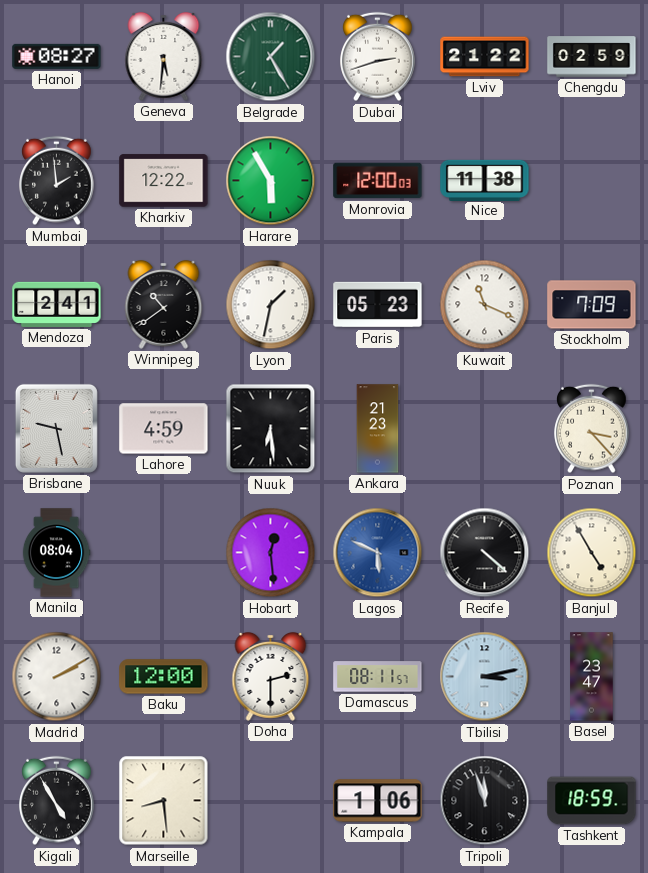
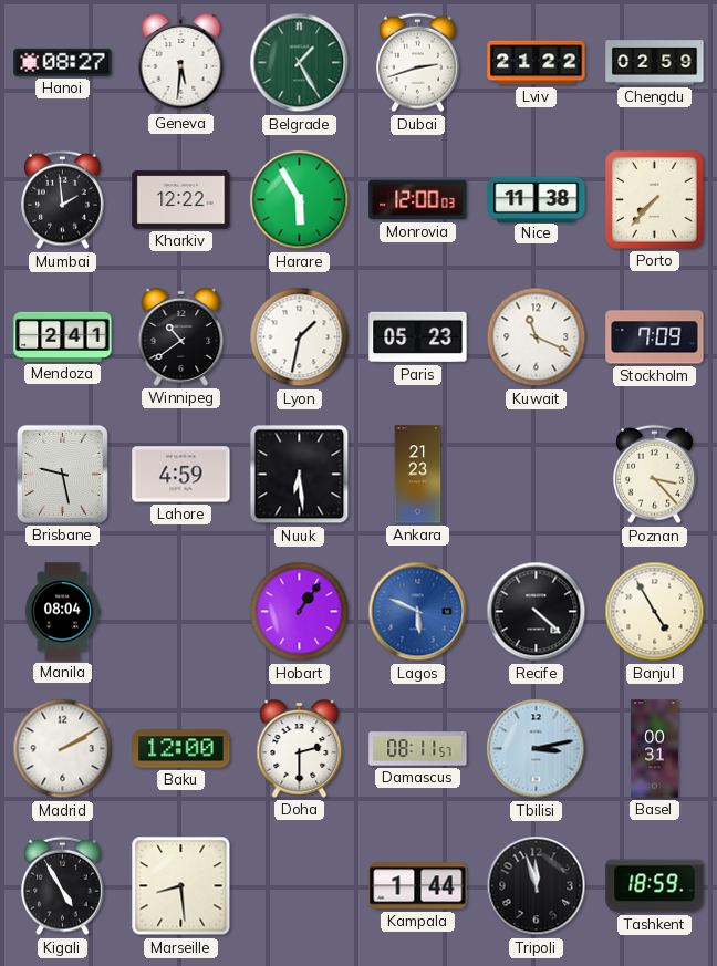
Porto: none -> 7:37 (655, 200)
Hobart: 12:29 -> 1:06 (300, 612)
Basel: 23:47 -> 00:31 (655, 749)
Kampala: 1:06 -> 1:44 (418, 886)
